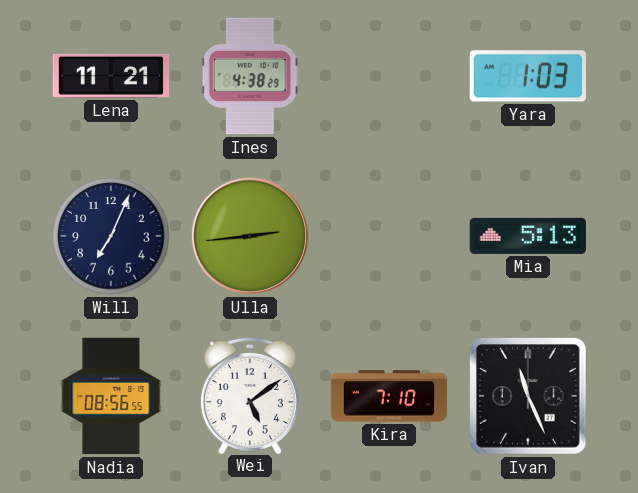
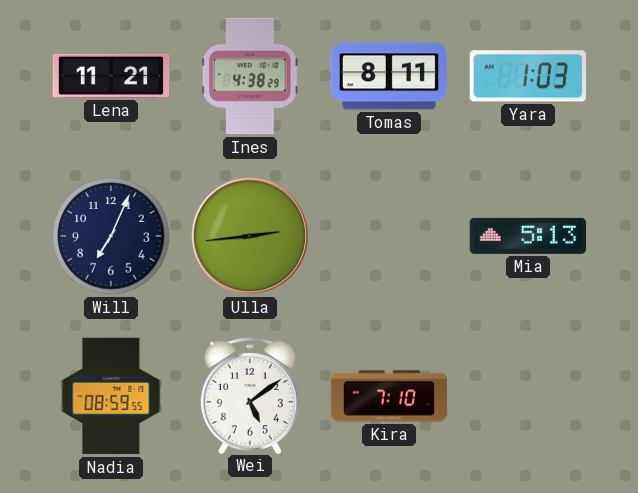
Tomas: none -> 8:11 (389, 76)
Nadia: 08:56 -> 08:59 (111, 396)
Ivan: 11:26 -> none (528, 396)
